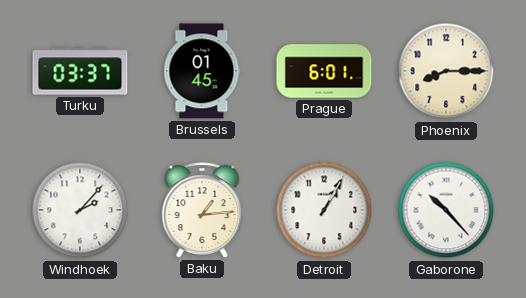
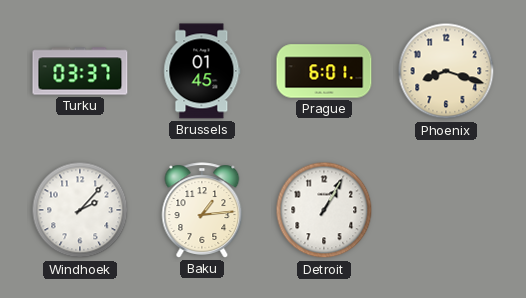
Phoenix: 8:15 -> 8:18 (446, 71)
Gaborone: 10:23 -> none (446, 210)
